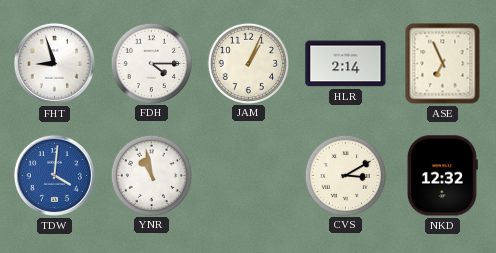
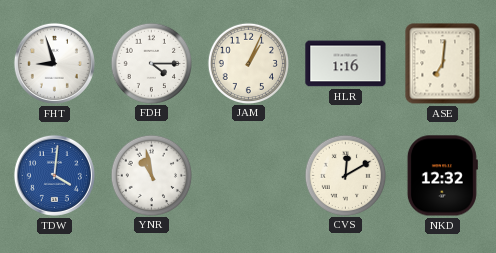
HLR: 2:14 -> 1:16 (346, 64)
ASE: 6:56 -> 7:01 (443, 64)
CVS: 3:10 -> 12:10 (345, 175)
